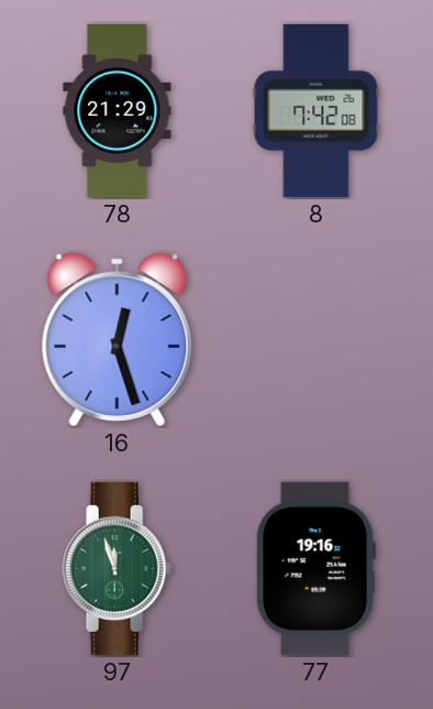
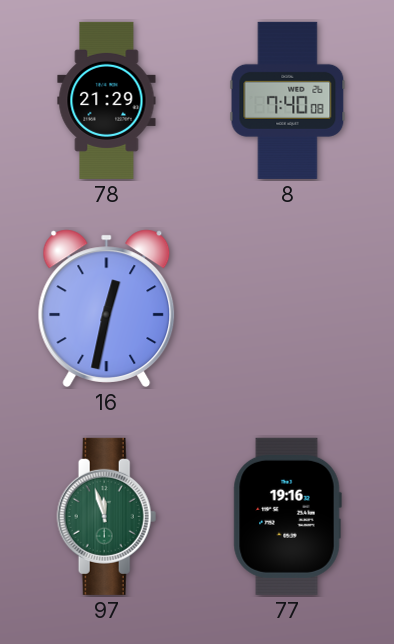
8: 7:42 -> 7:40 (288, 100)
16: 12:27 -> 12:32 (107, 308)
